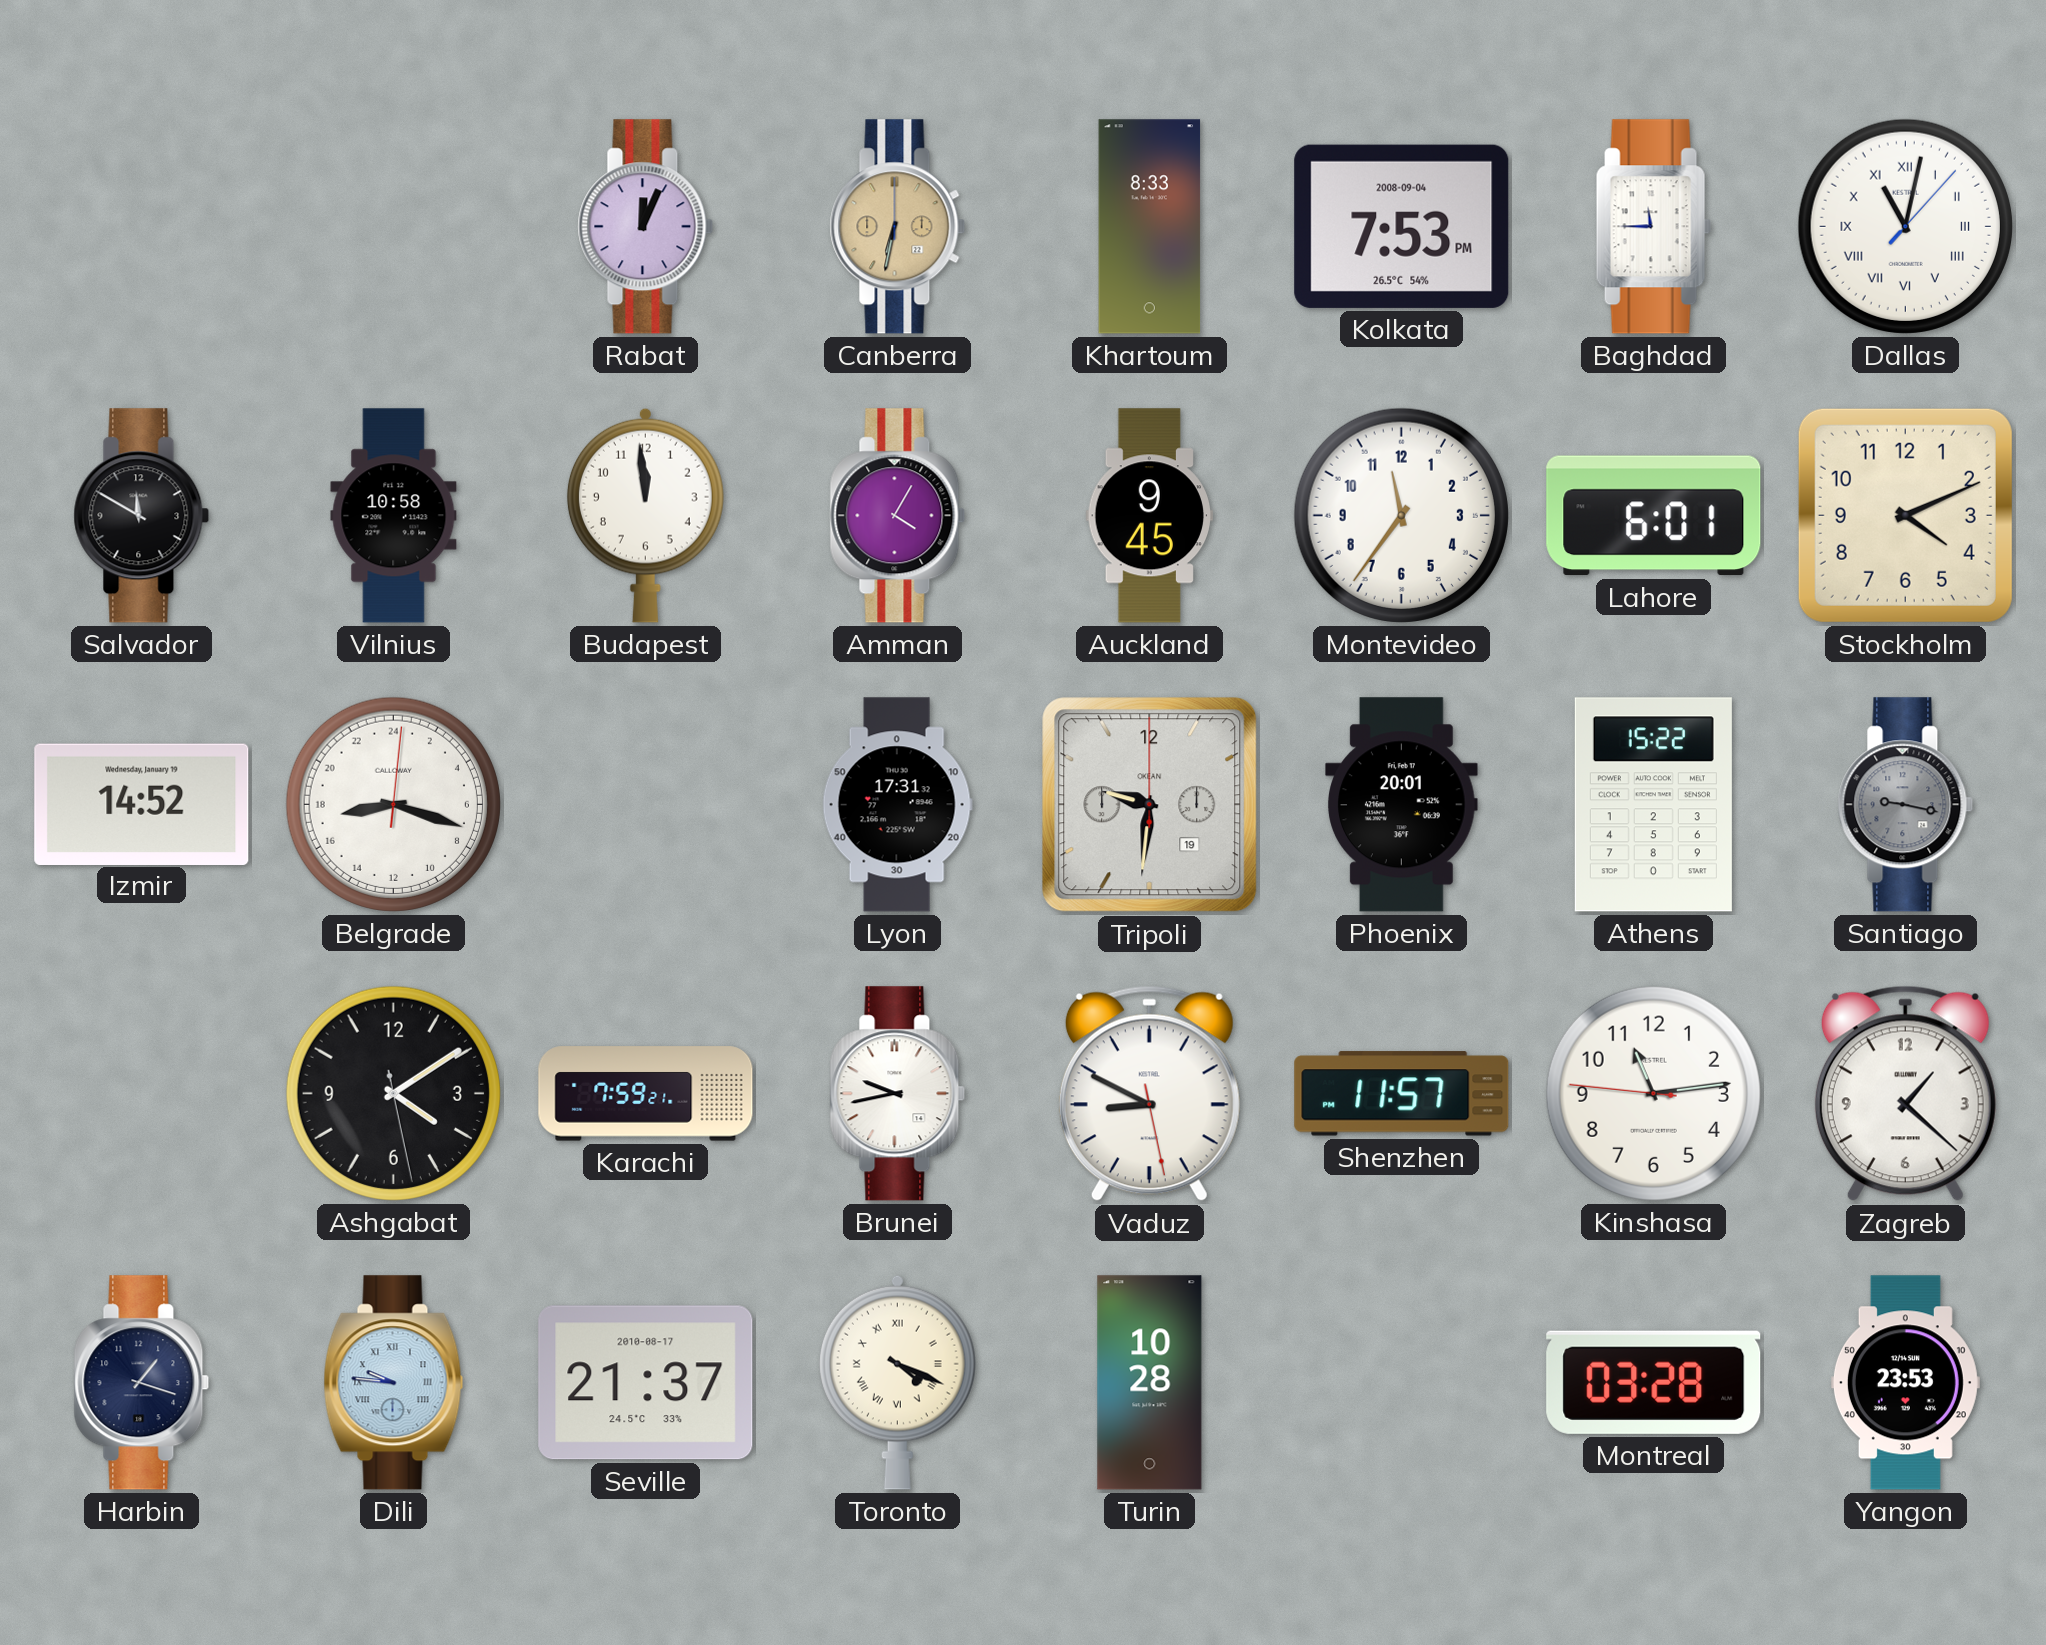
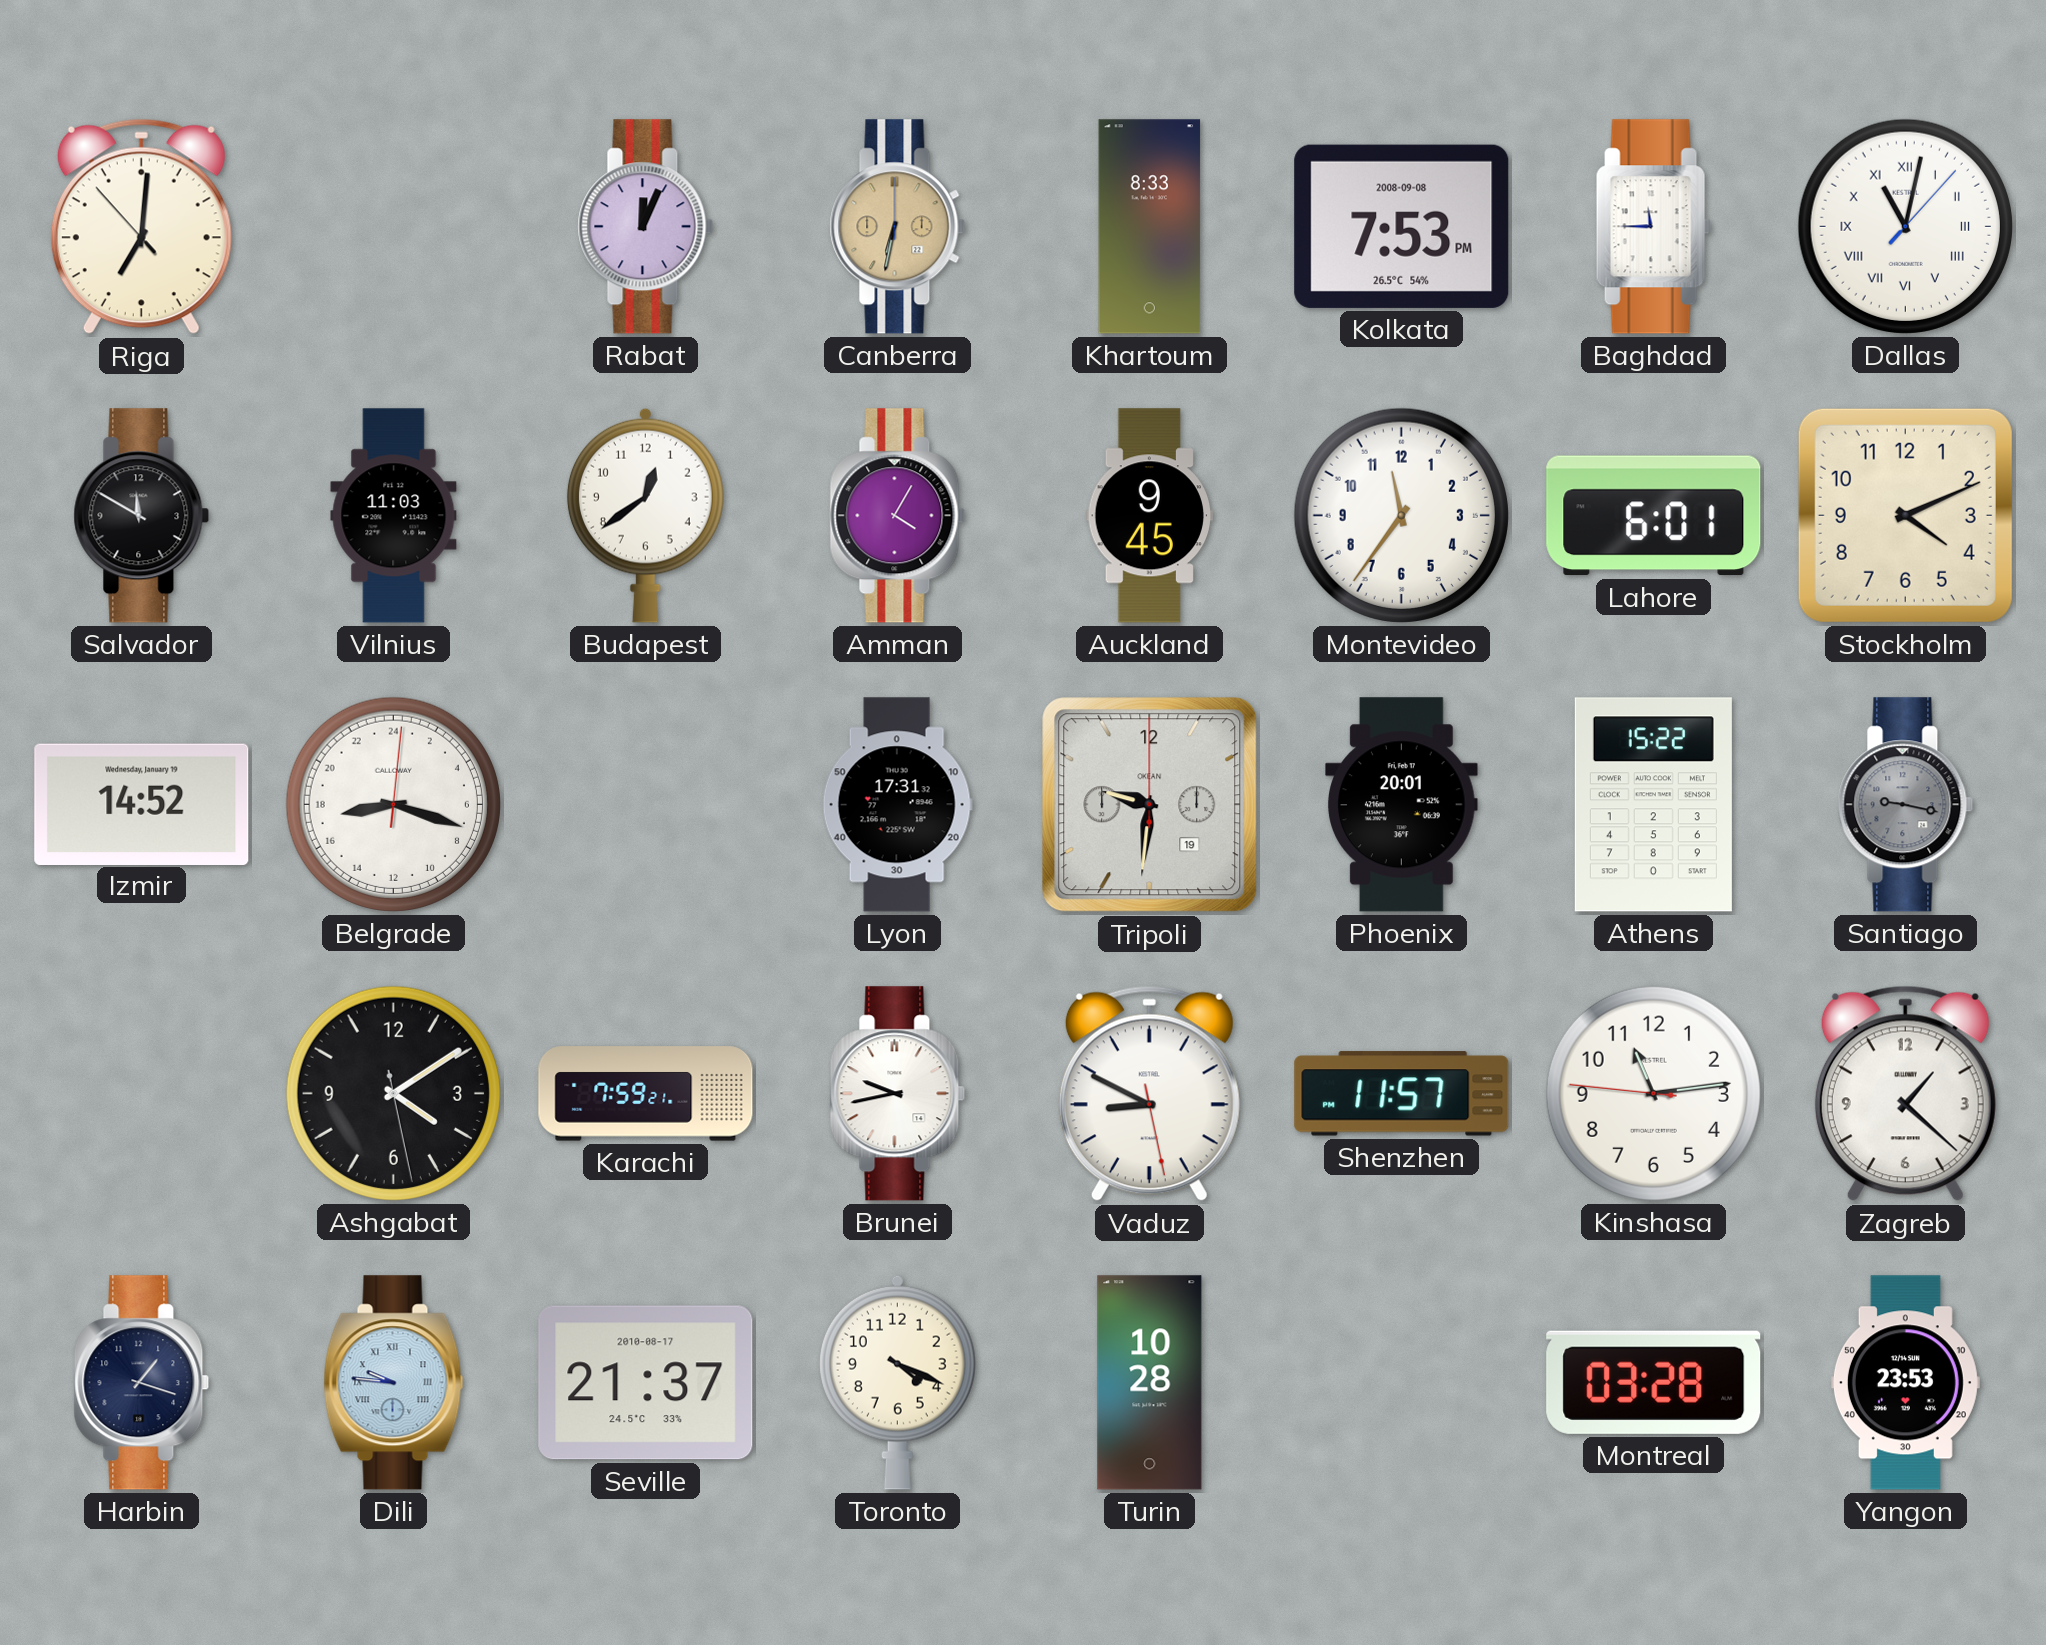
Riga: none -> 7:00 (141, 227)
Kolkata date: 2008-09-04 -> 2008-09-08 (1402, 226)
Vilnius: 10:58 -> 11:03 (394, 516)
Budapest: 11:59 -> 12:39 (645, 515)
Toronto numerals: Roman -> Arabic (897, 1382)
